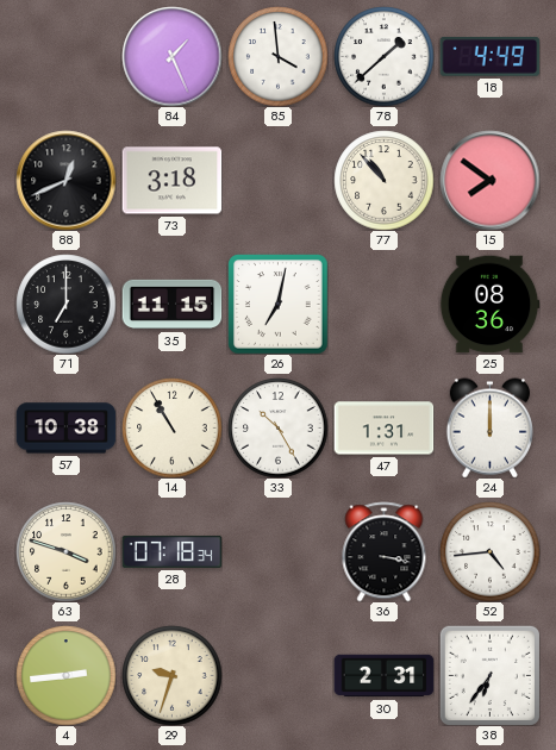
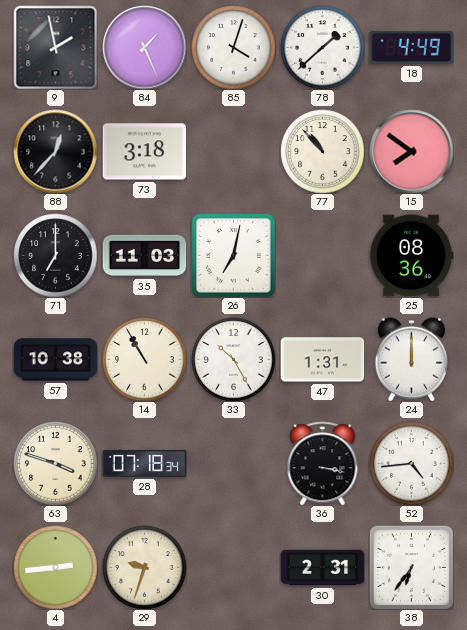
9: none -> 1:58 (55, 47)
85: 3:59 -> 4:03 (233, 47)
88: 12:41 -> 12:37 (55, 151)
35: 11:15 -> 11:03 (144, 256)
